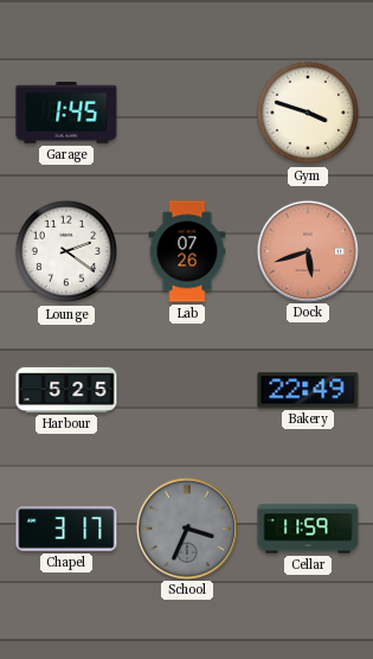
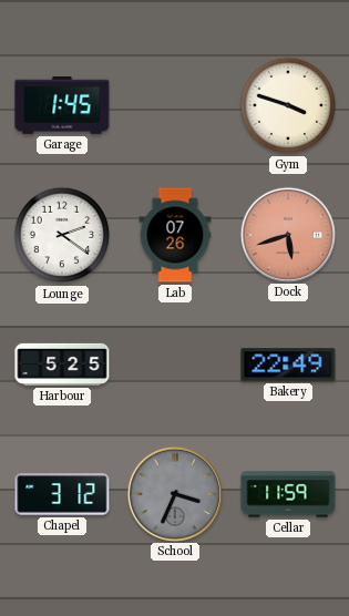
Chapel: 3:17 -> 3:12 (62, 494)
